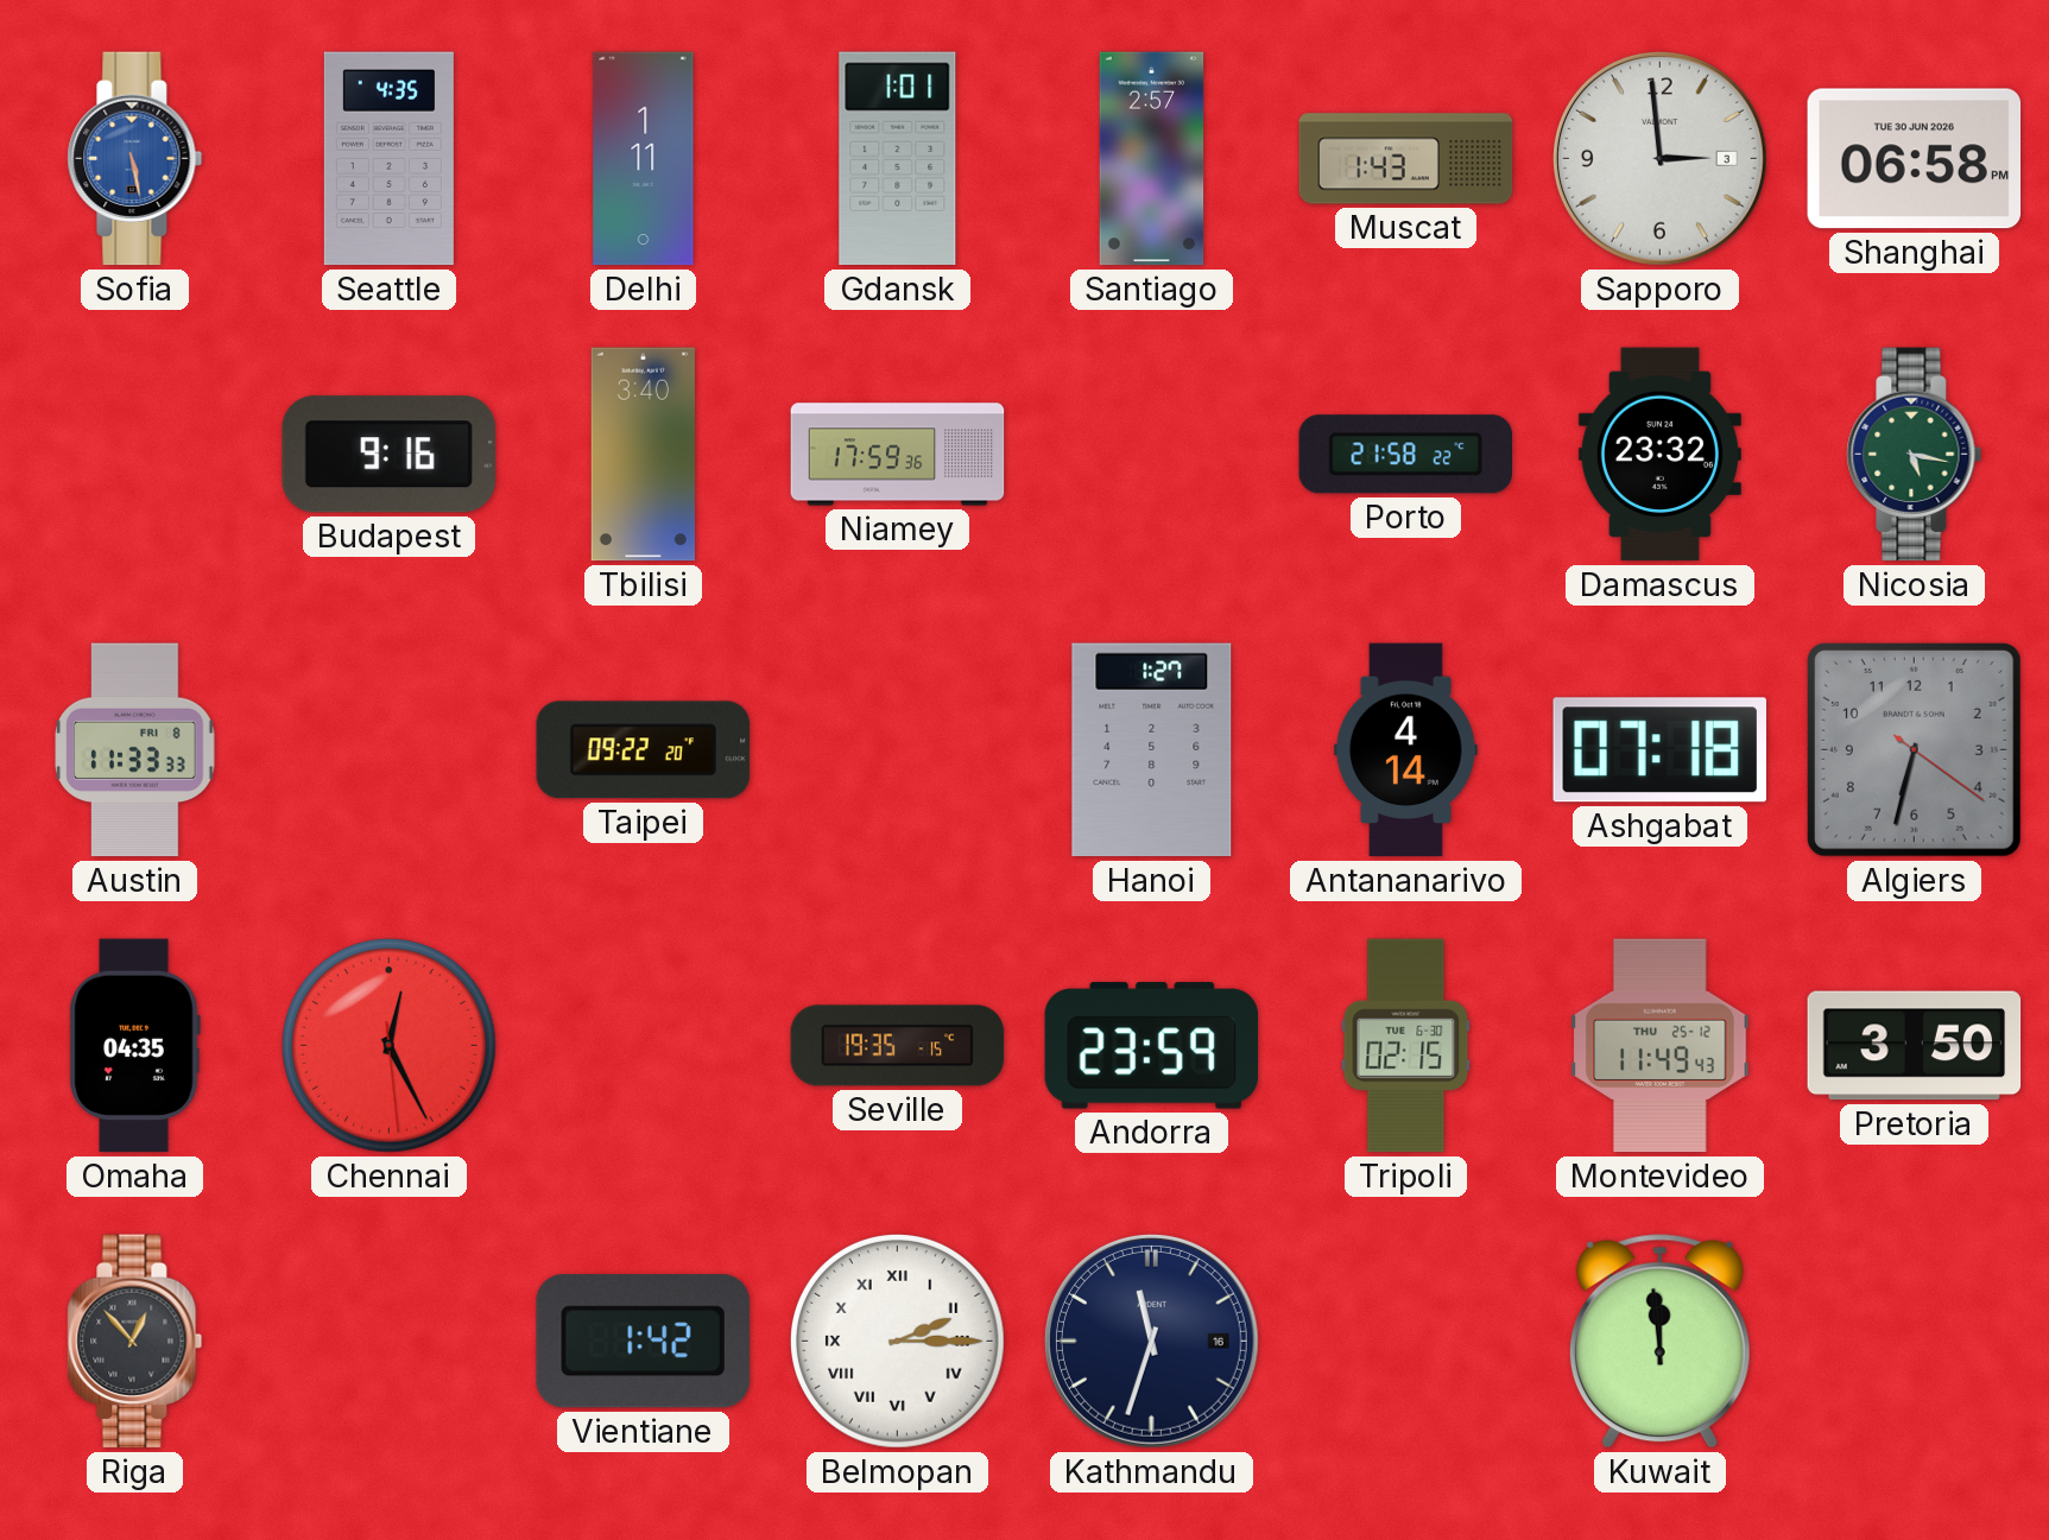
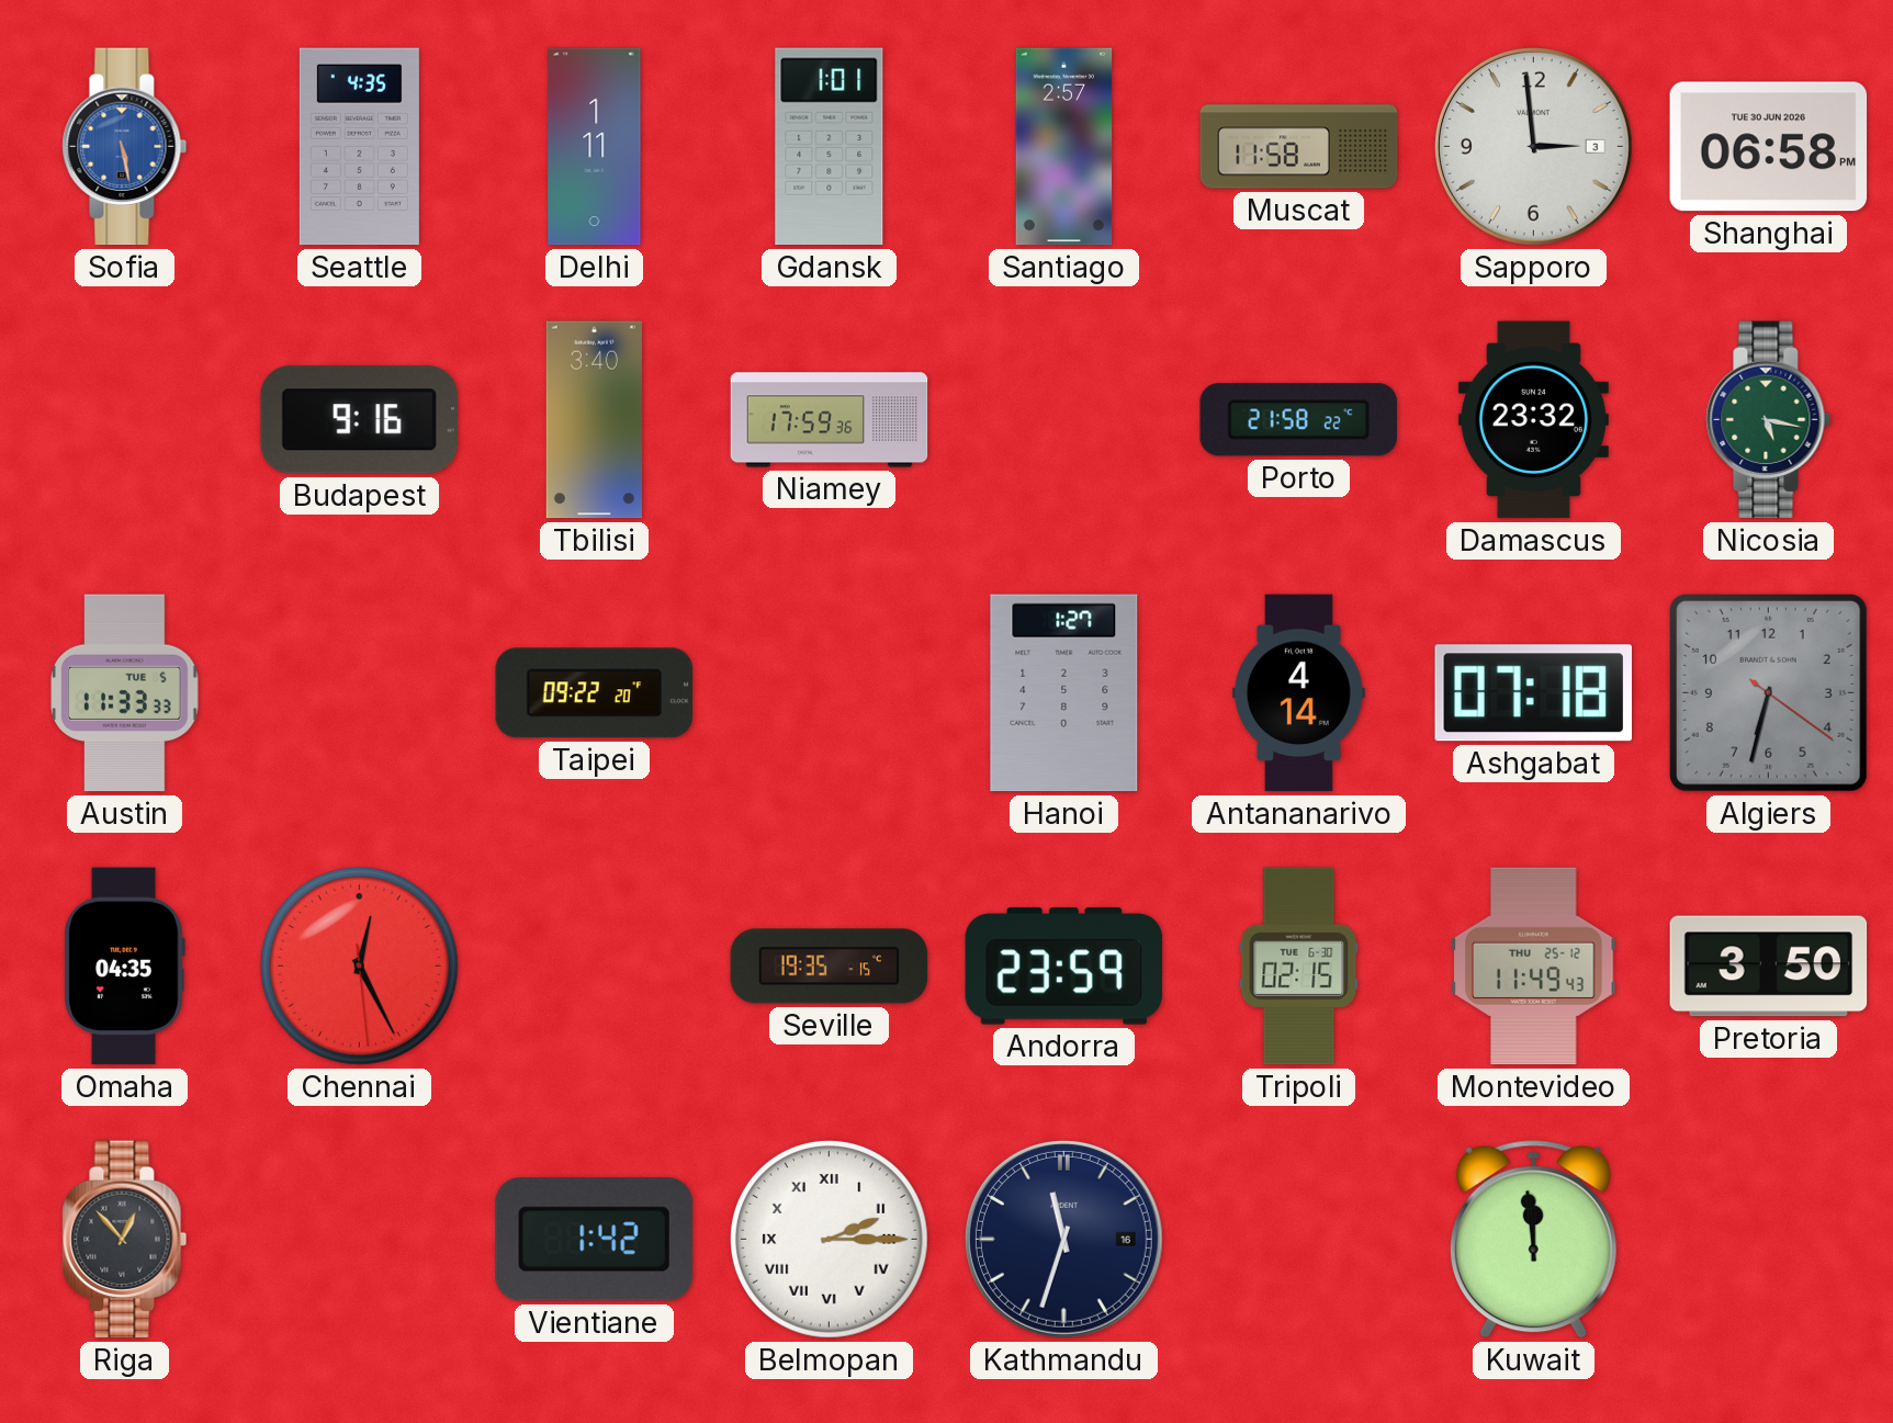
Muscat: 1:43 -> 11:58 (1299, 147)
Austin date: FRI 8 -> TUE 5 (125, 693)
